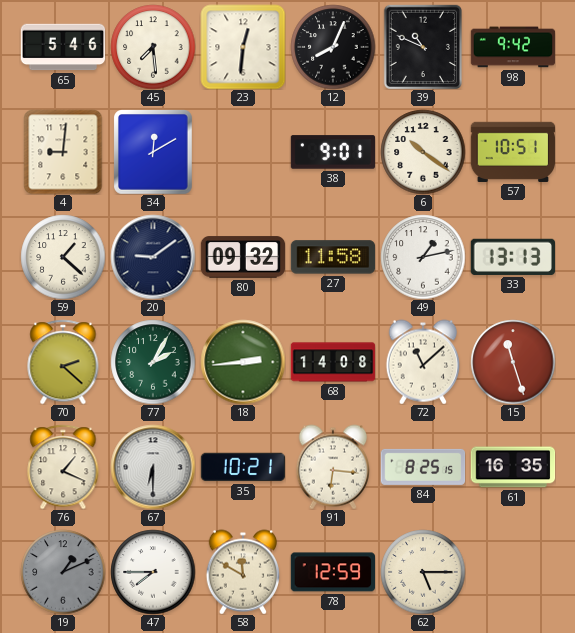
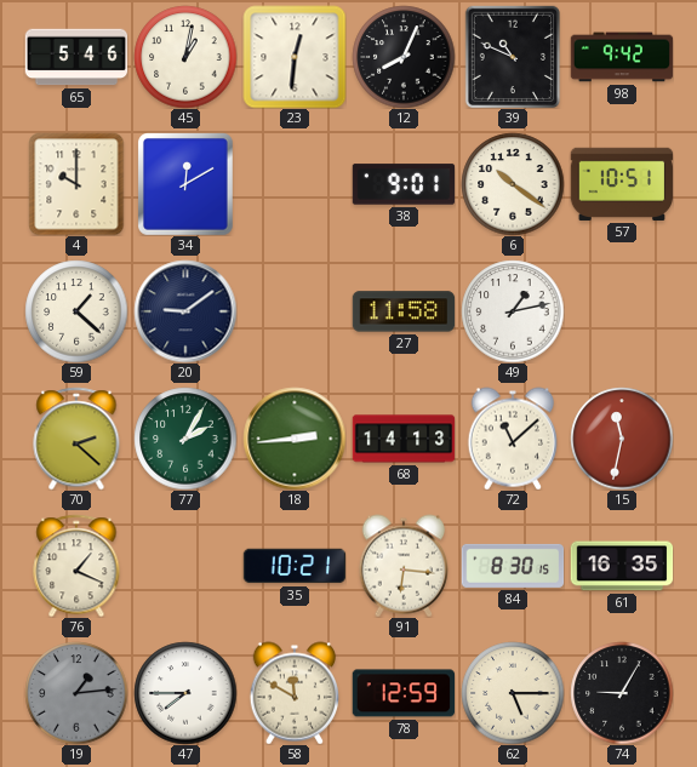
45: 7:29 -> 1:02 (185, 57)
4: 9:01 -> 10:00 (76, 184)
80: 09:32 -> none (243, 257)
33: 13:13 -> none (512, 257)
68: 14:08 -> 14:13 (404, 439)
15: 11:27 -> 11:32 (622, 439)
67: 6:30 -> none (153, 467)
84: 8:25 -> 8:30 (513, 566)
19: 1:11 -> 1:14 (76, 693)
74: none -> 9:05 (622, 693)
